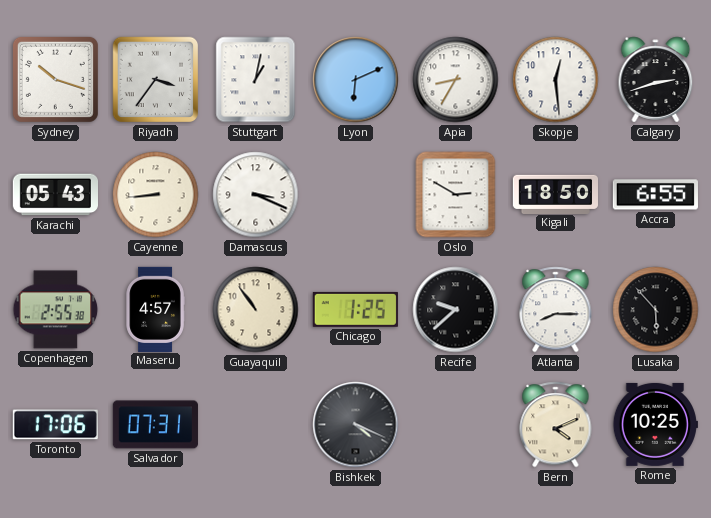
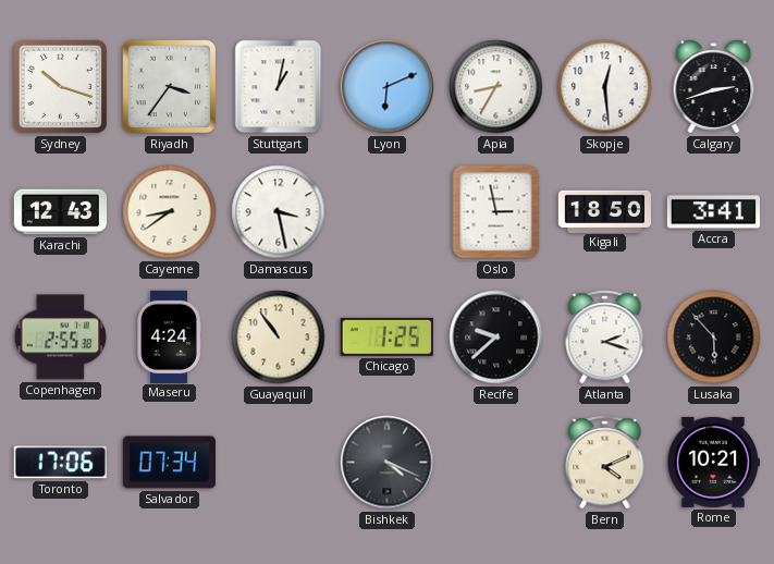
Karachi: 05:43 -> 12:43 (60, 212)
Cayenne: 8:44 -> 8:39 (170, 212)
Damascus: 3:19 -> 3:28 (279, 212)
Oslo: 2:50 -> 2:58 (496, 212)
Accra: 6:55 -> 3:41 (713, 212)
Maseru: 4:57 -> 4:24 (169, 336)
Atlanta: 8:15 -> 2:18 (605, 338)
Salvador: 07:31 -> 07:34 (169, 463)
Rome: 10:25 -> 10:21 (713, 462)
